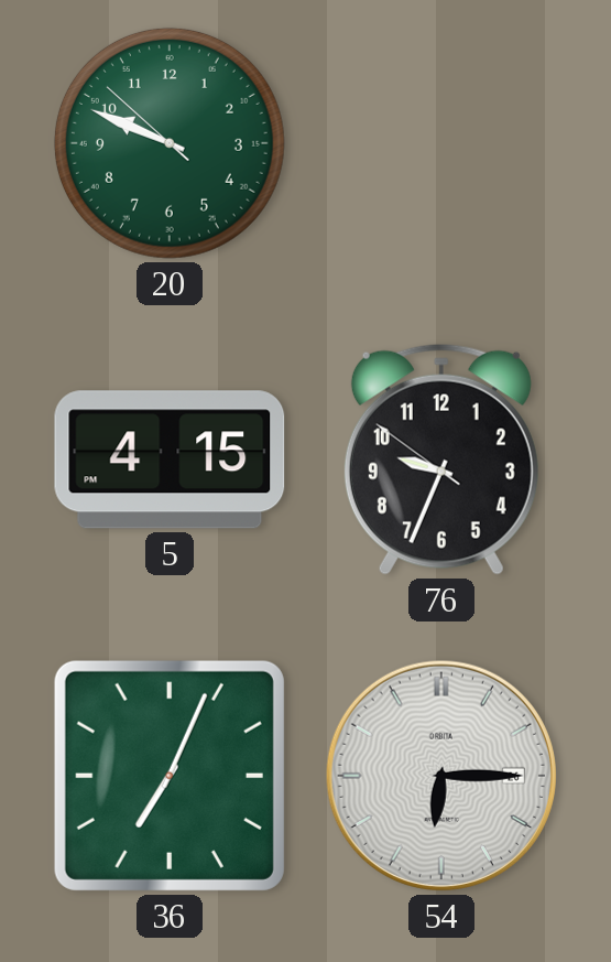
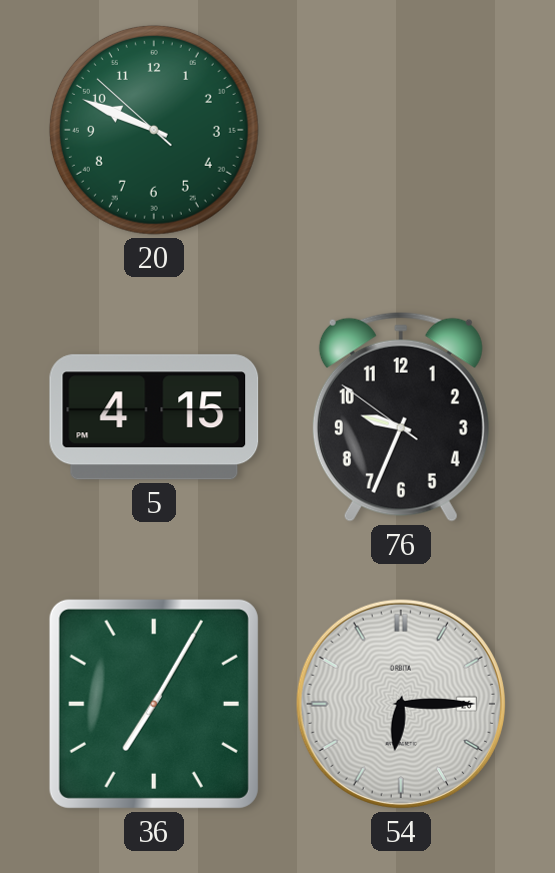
36: 7:04 -> 7:05 (154, 704)
